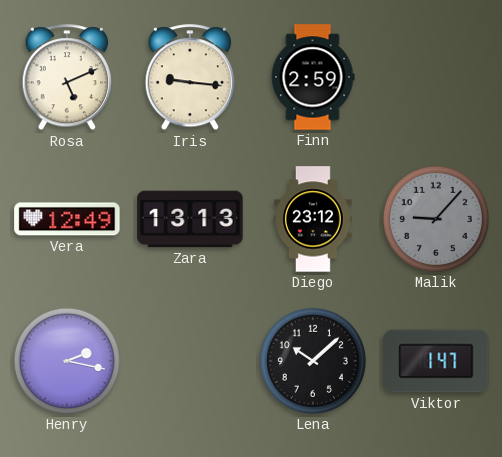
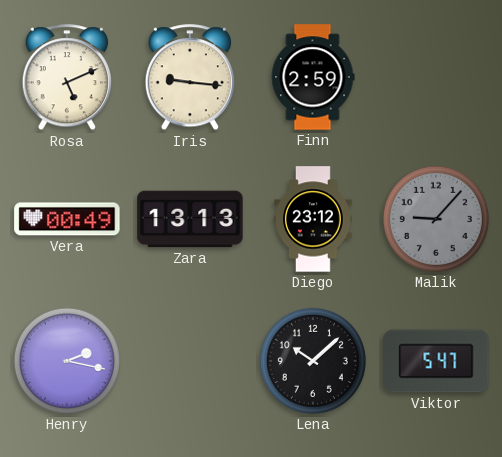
Vera: 12:49 -> 00:49 (67, 219)
Viktor: 1:47 -> 5:47 (436, 361)
